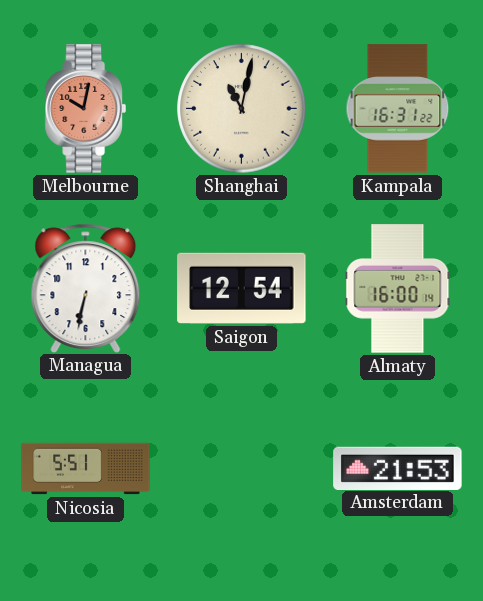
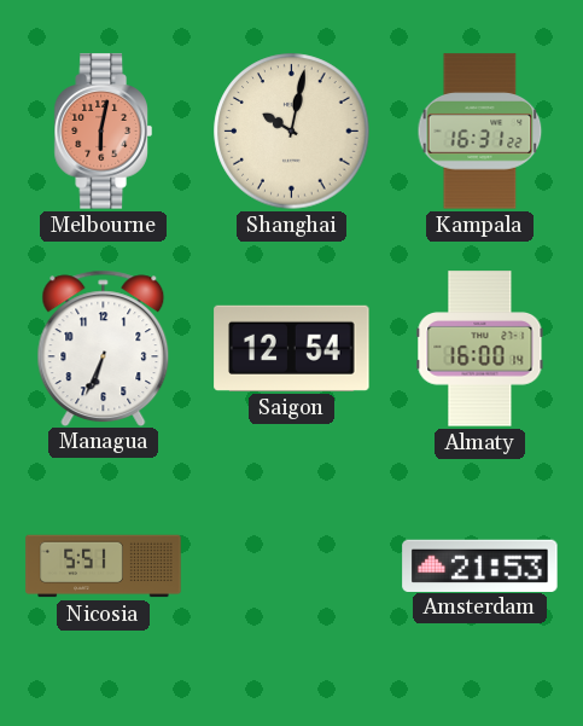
Melbourne: 10:02 -> 6:02 (103, 132)
Shanghai: 11:02 -> 10:02 (292, 132)
Managua: 6:32 -> 6:34 (104, 348)
